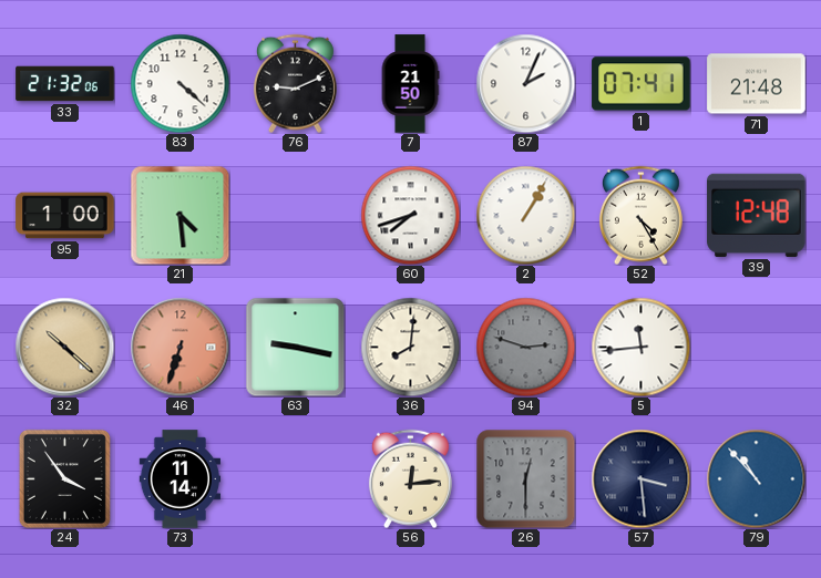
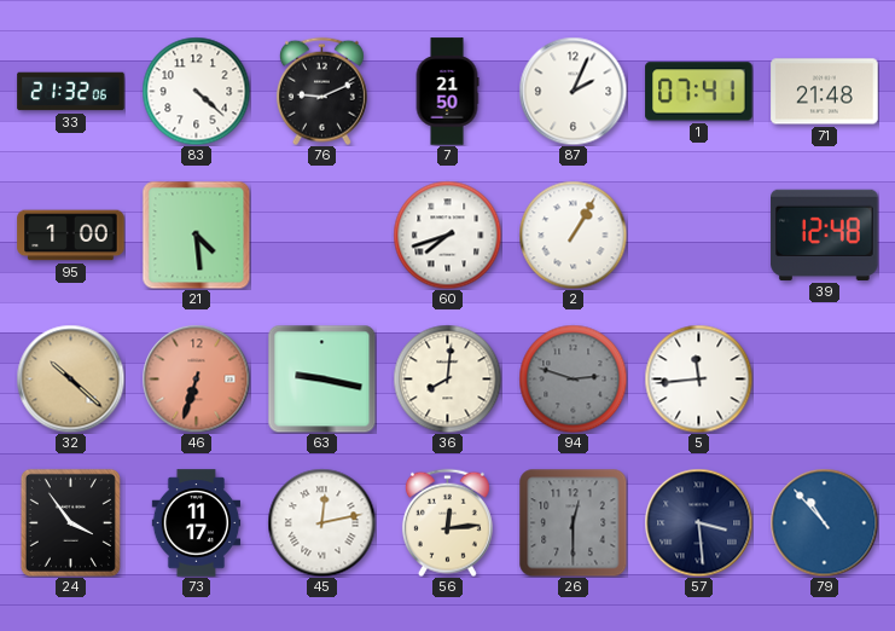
52: 4:25 -> none (640, 215)
73: 11:14 -> 11:17 (197, 523)
45: none -> 12:13 (321, 522)
